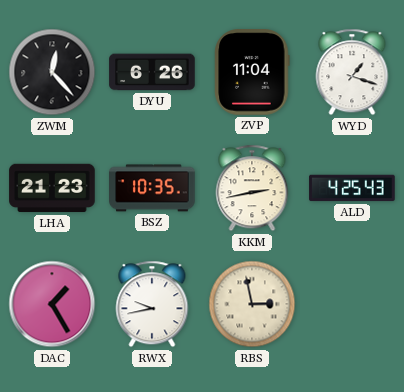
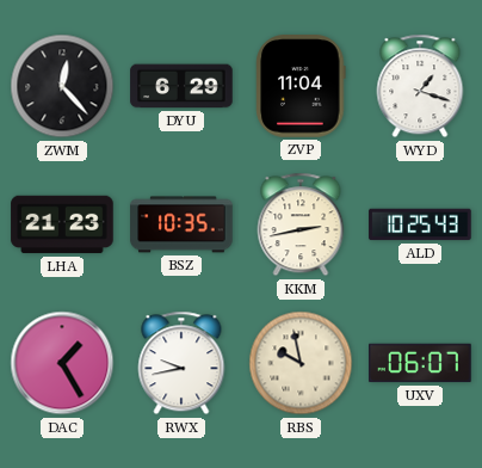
DYU: 6:26 -> 6:29 (181, 86)
ALD: 4:25 -> 10:25 (420, 224)
RBS: 2:58 -> 9:58 (301, 363)
UXV: none -> 06:07 (420, 363)
